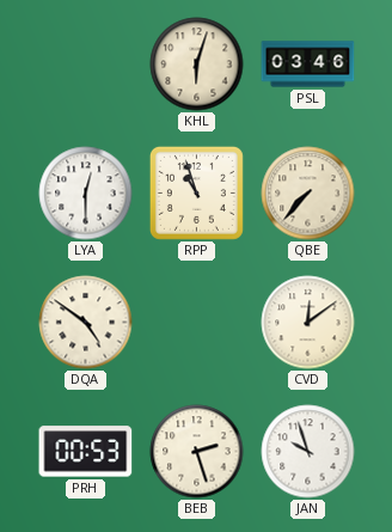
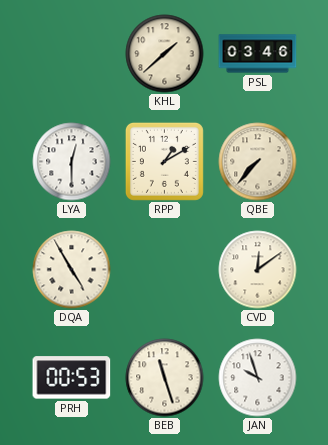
KHL: 6:03 -> 1:38 (165, 54)
RPP: 10:57 -> 1:10 (164, 161)
DQA: 4:51 -> 4:55 (72, 270)
BEB: 2:27 -> 11:27 (165, 378)
